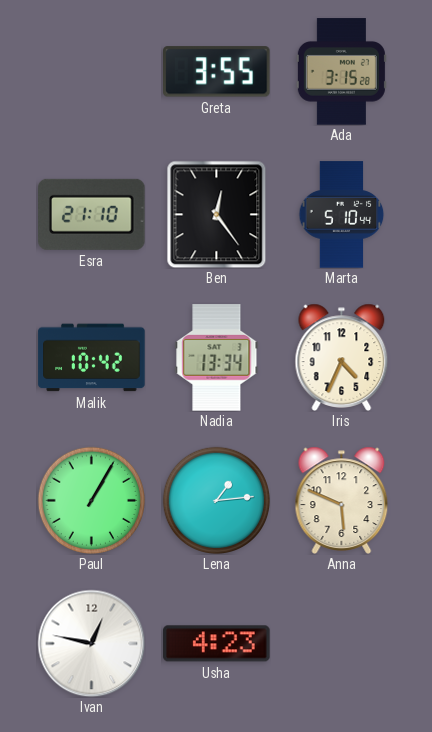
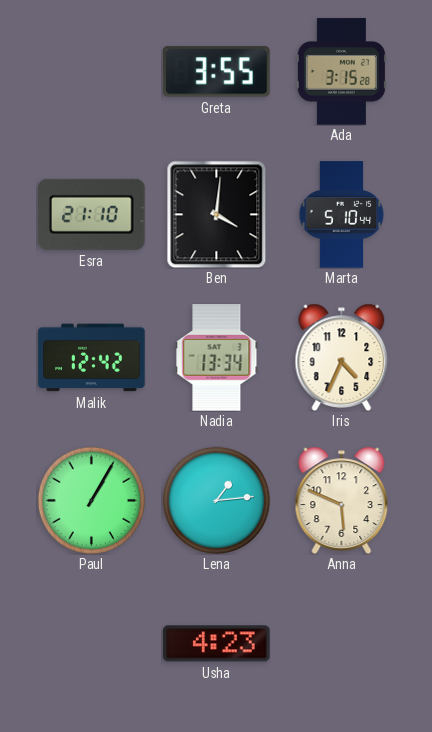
Ben: 12:24 -> 4:01 (217, 214)
Malik: 10:42 -> 12:42 (92, 358)
Ivan: 12:47 -> none (91, 643)
